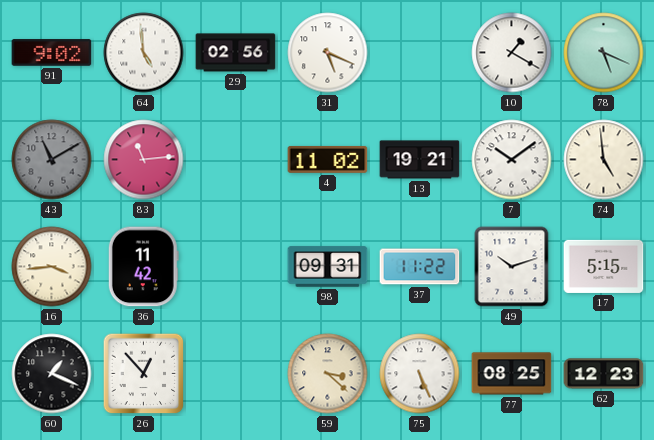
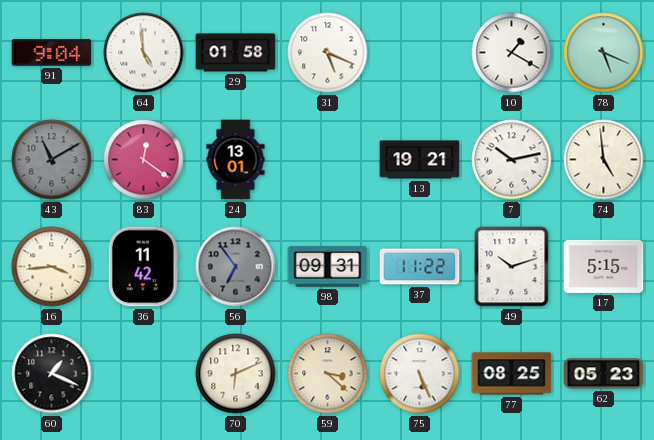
91: 9:02 -> 9:04 (52, 53)
29: 02:56 -> 01:58 (236, 53)
83: 11:14 -> 12:21 (144, 160)
24: none -> 13:01 (236, 160)
4: 11:02 -> none (328, 159)
7: 10:09 -> 10:13 (512, 160)
56: none -> 6:54 (236, 267)
26: 12:53 -> none (144, 374)
70: none -> 6:11 (236, 374)
62: 12:23 -> 05:23 (604, 374)
